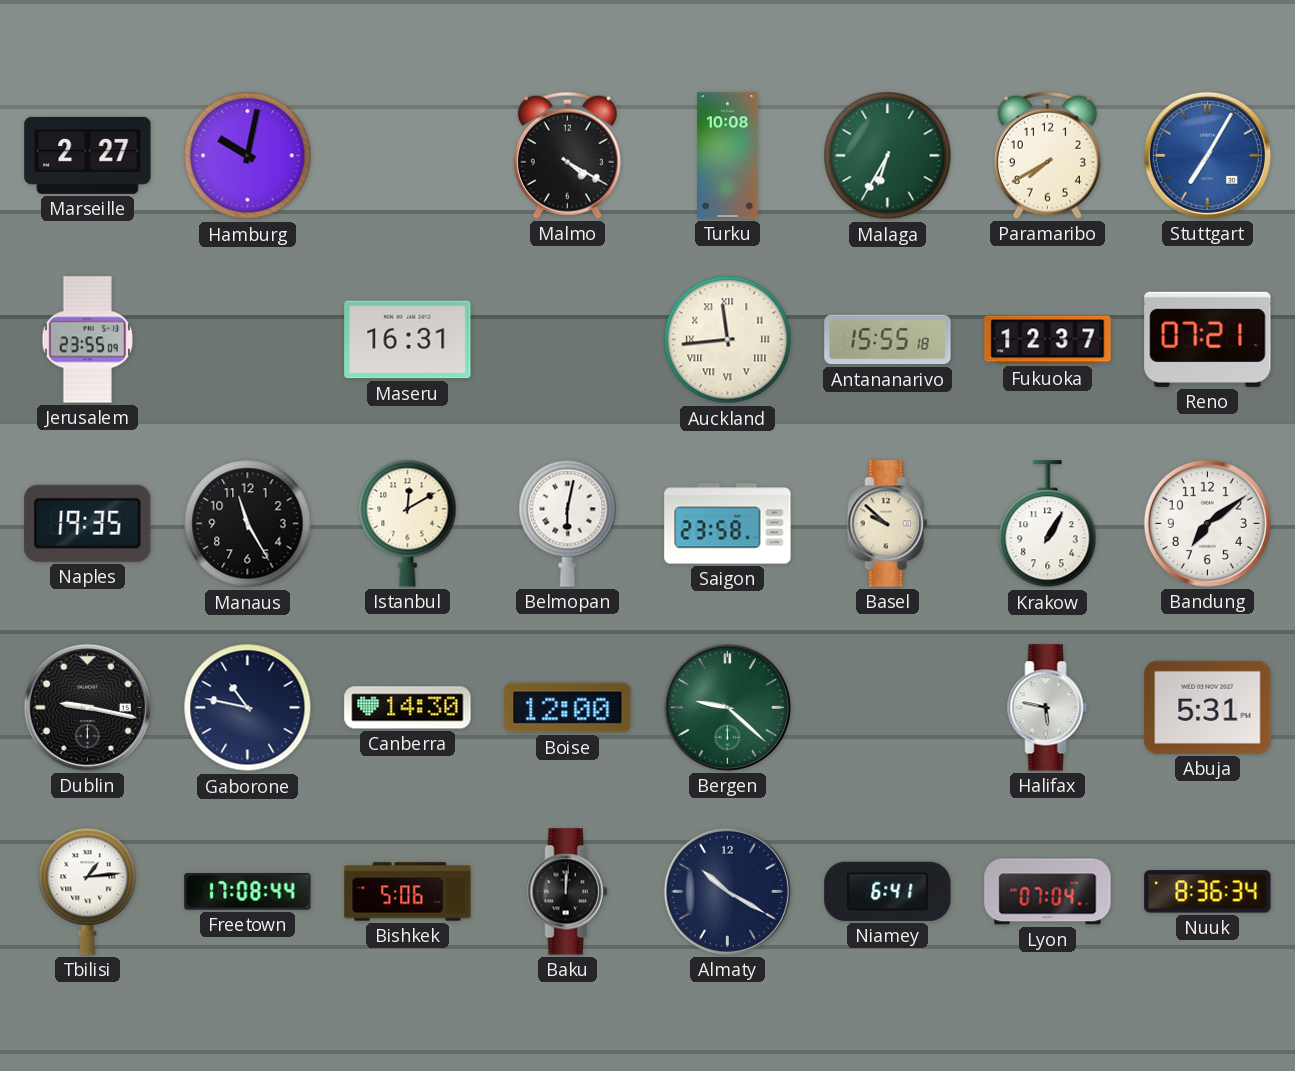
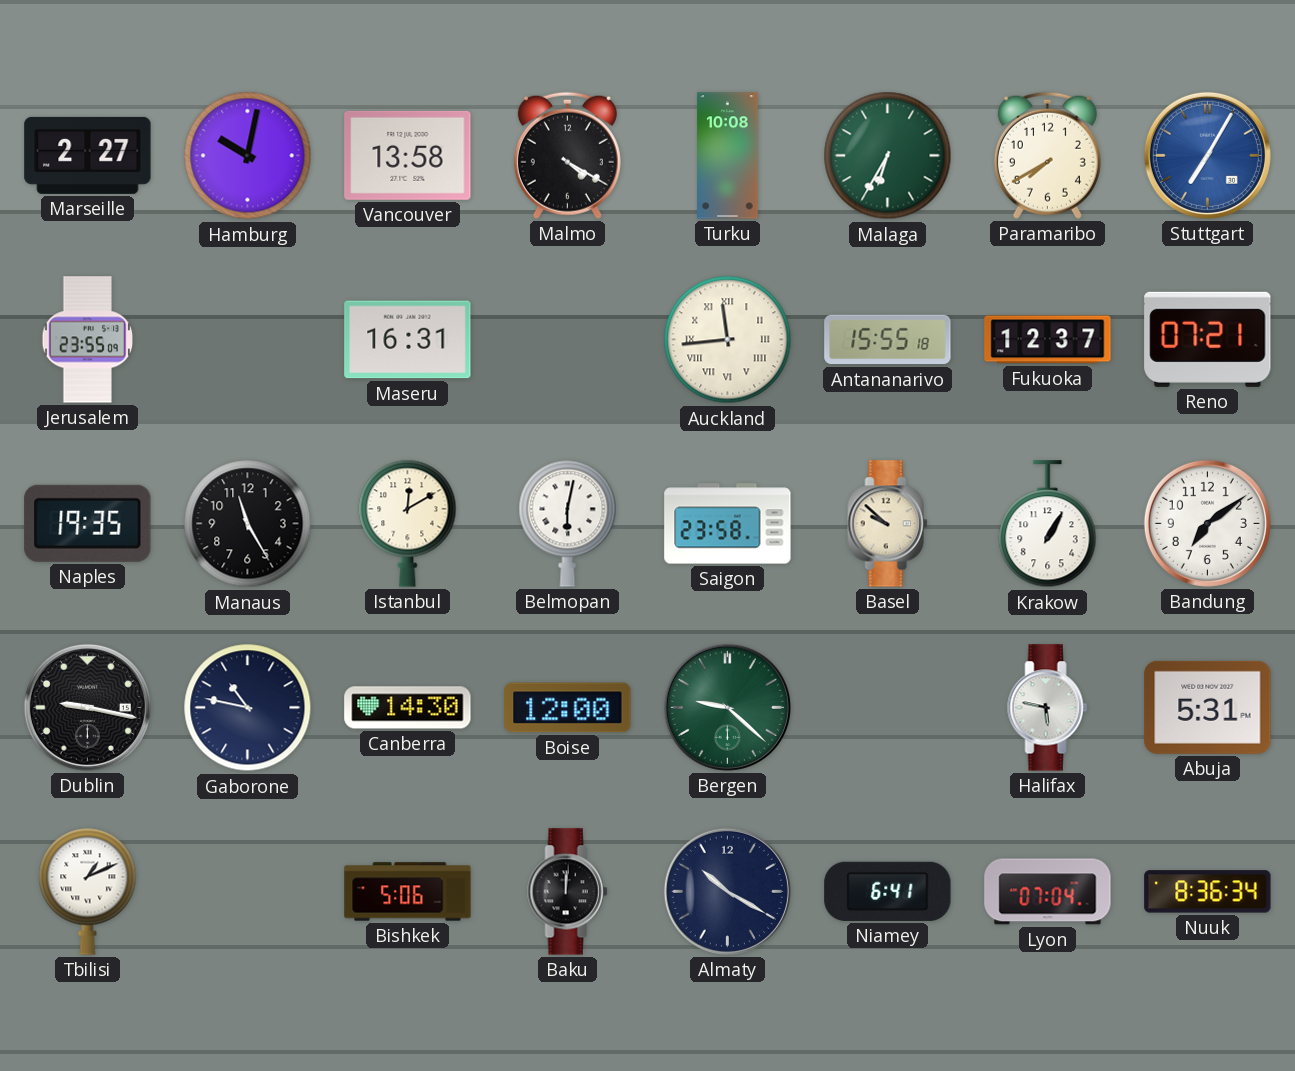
Vancouver: none -> 13:58 (408, 155)
Tbilisi: 1:14 -> 1:11 (88, 891)
Freetown: 17:08 -> none (248, 892)
